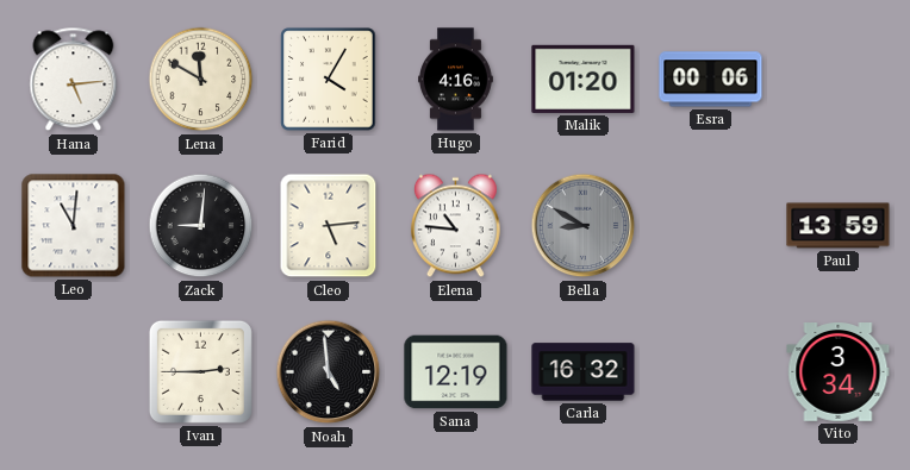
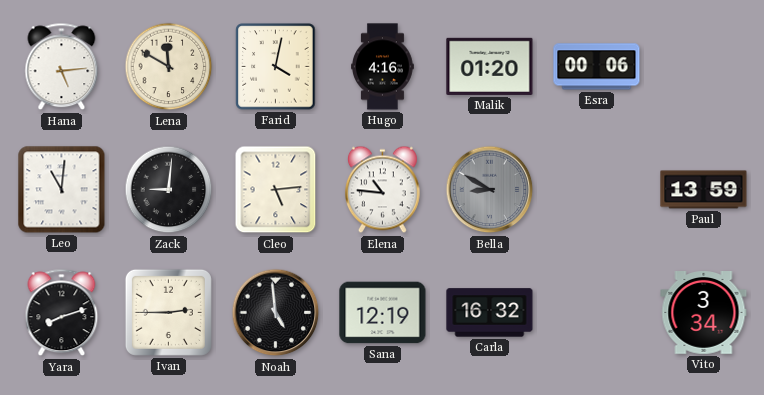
Farid: 4:05 -> 4:02 (276, 67)
Yara: none -> 8:12 (62, 313)
